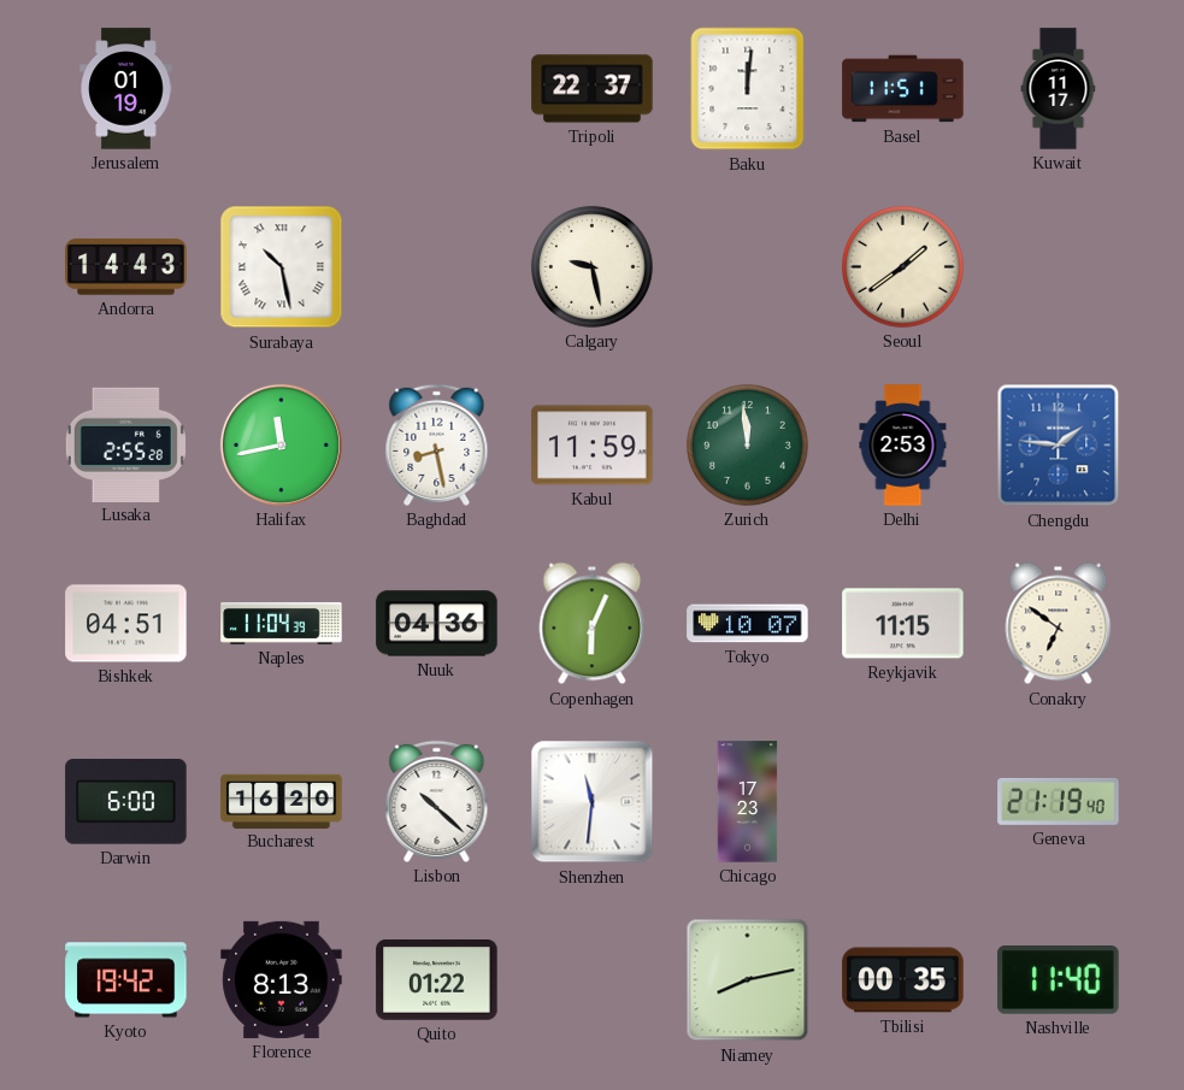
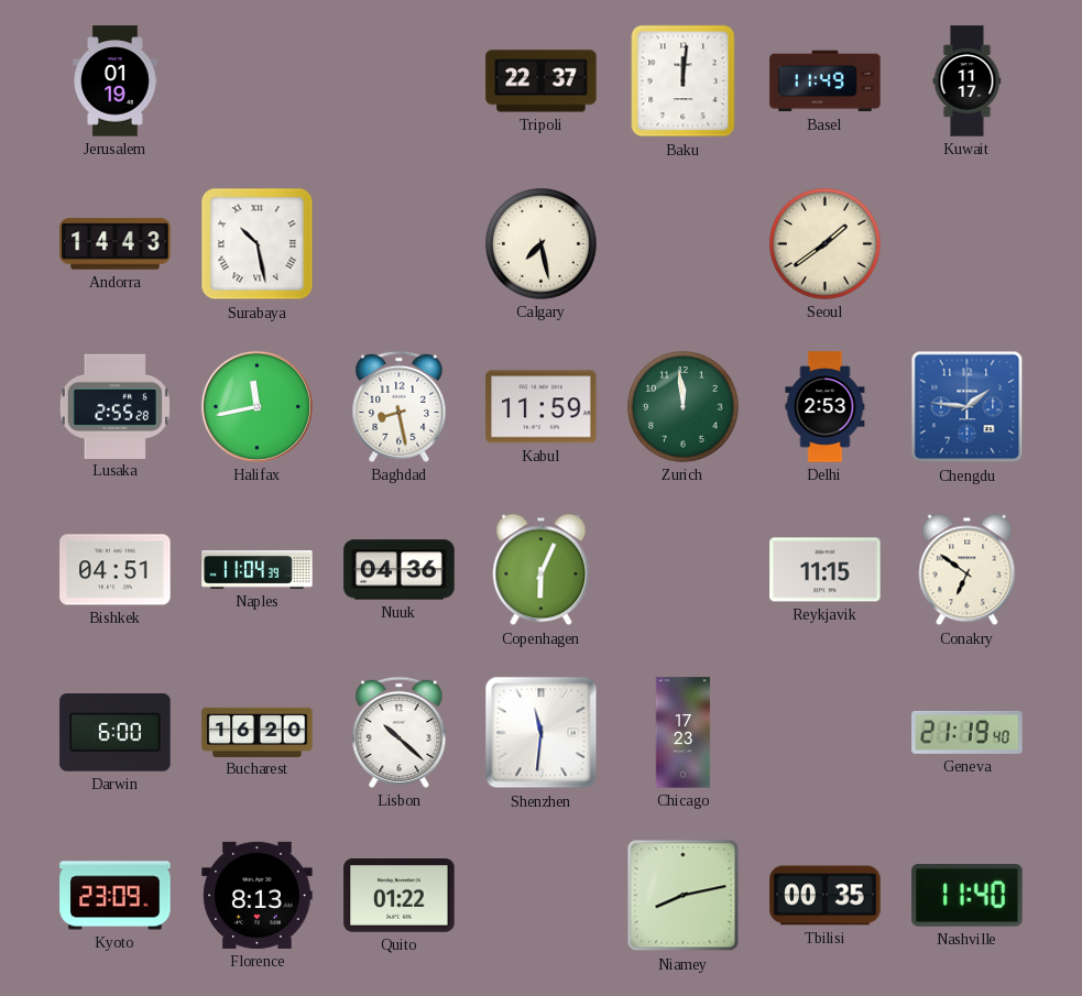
Basel: 11:51 -> 11:49 (826, 81)
Calgary: 9:28 -> 7:28 (540, 243)
Tokyo: 10:07 -> none (748, 624)
Kyoto: 19:42 -> 23:09 (116, 896)
